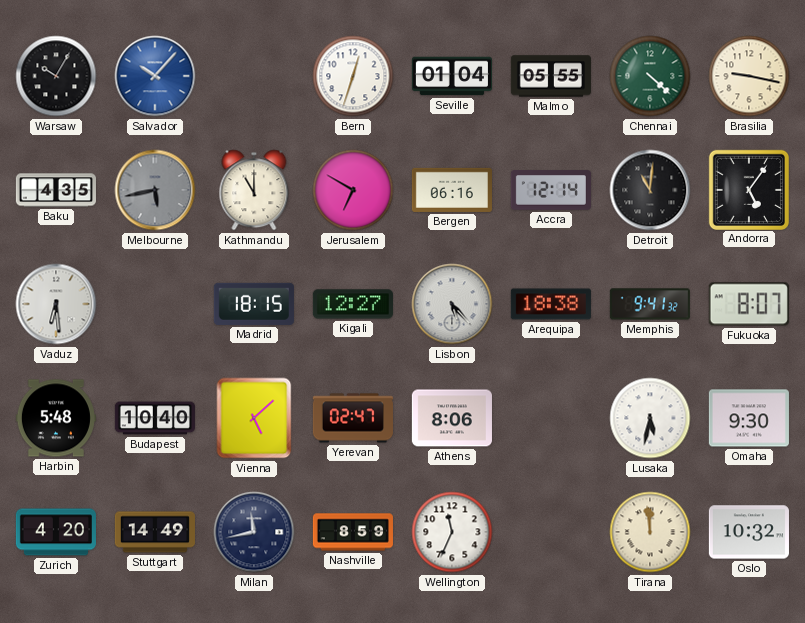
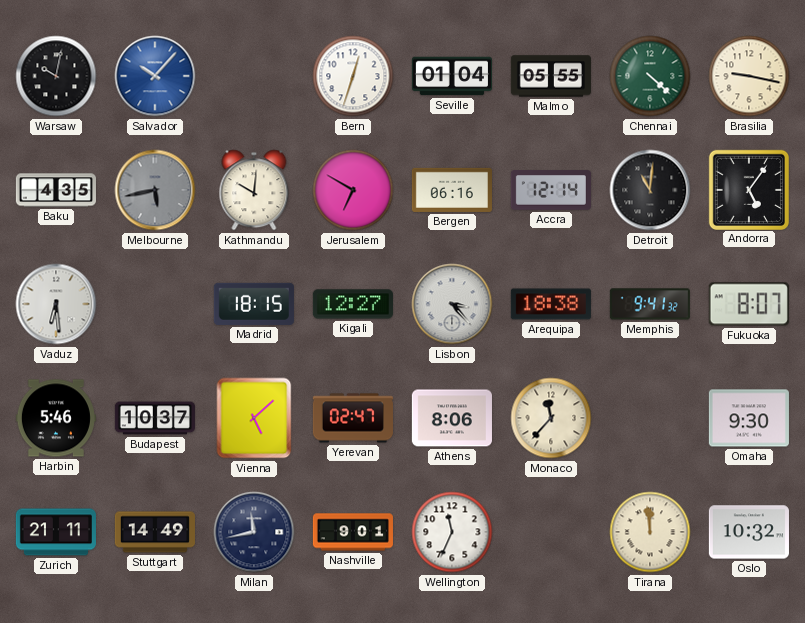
Warsaw: 10:05 -> 10:02 (56, 76)
Kathmandu: 11:00 -> 10:01 (254, 190)
Lisbon: 5:23 -> 3:23 (452, 304)
Harbin: 5:48 -> 5:46 (56, 418)
Budapest: 10:40 -> 10:37 (155, 418)
Monaco: none -> 11:37 (551, 418)
Lusaka: 5:32 -> none (650, 418)
Zurich: 4:20 -> 21:11 (56, 532)
Nashville: 8:59 -> 9:01 (353, 532)
